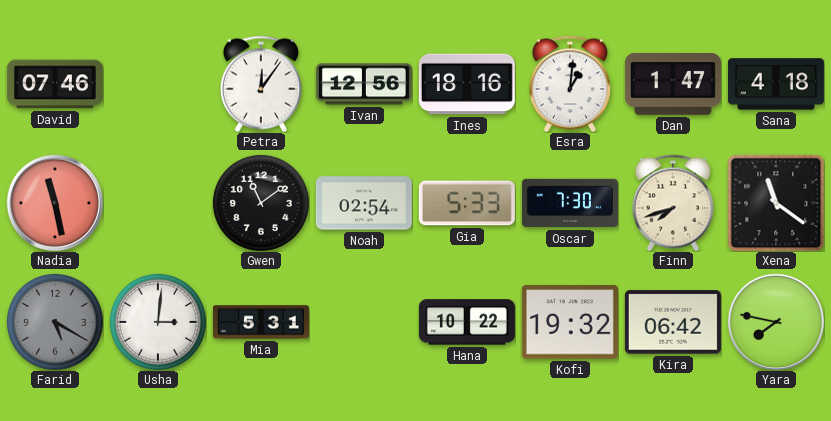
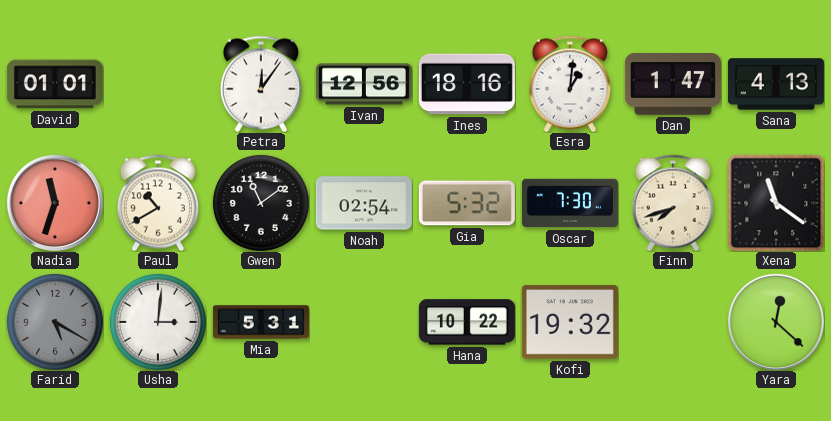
David: 07:46 -> 01:01 (55, 84)
Sana: 4:18 -> 4:13 (776, 84)
Nadia: 11:28 -> 11:33 (55, 203)
Paul: none -> 10:40 (158, 203)
Gia: 5:33 -> 5:32 (467, 203)
Kira: 06:42 -> none (673, 322)
Yara: 7:47 -> 12:22 (776, 322)
